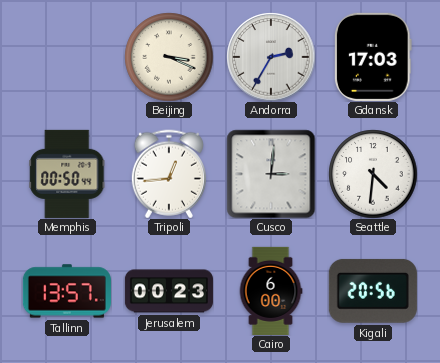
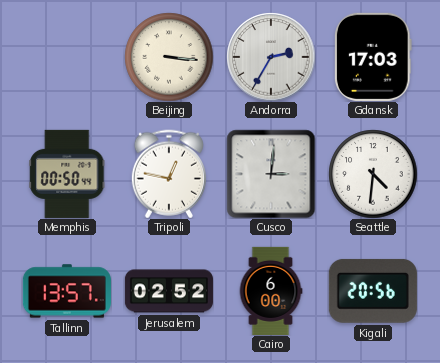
Beijing: 3:19 -> 3:16 (169, 57)
Tripoli: 12:44 -> 12:47 (169, 174)
Jerusalem: 00:23 -> 02:52 (169, 291)
